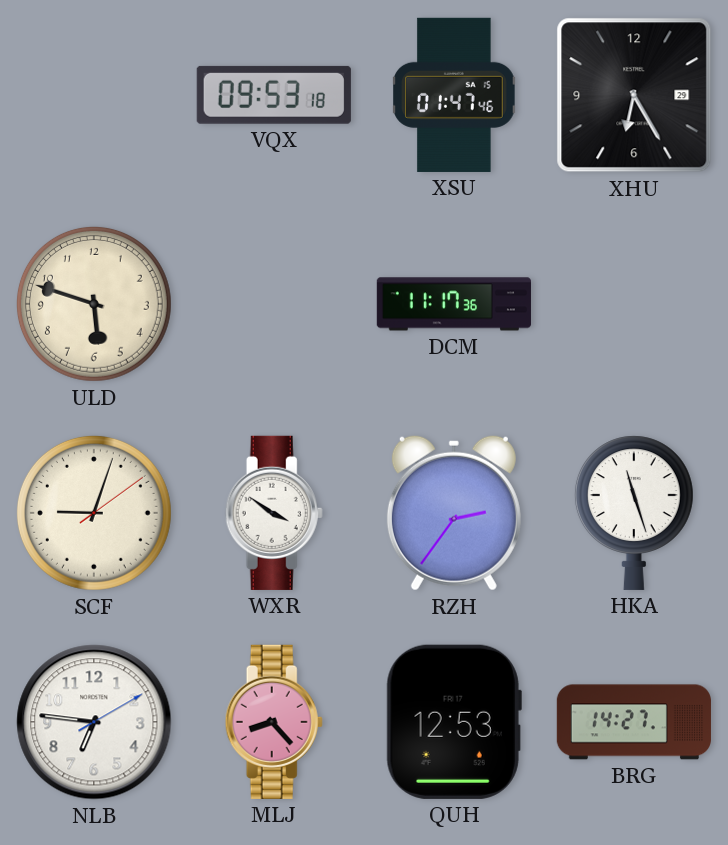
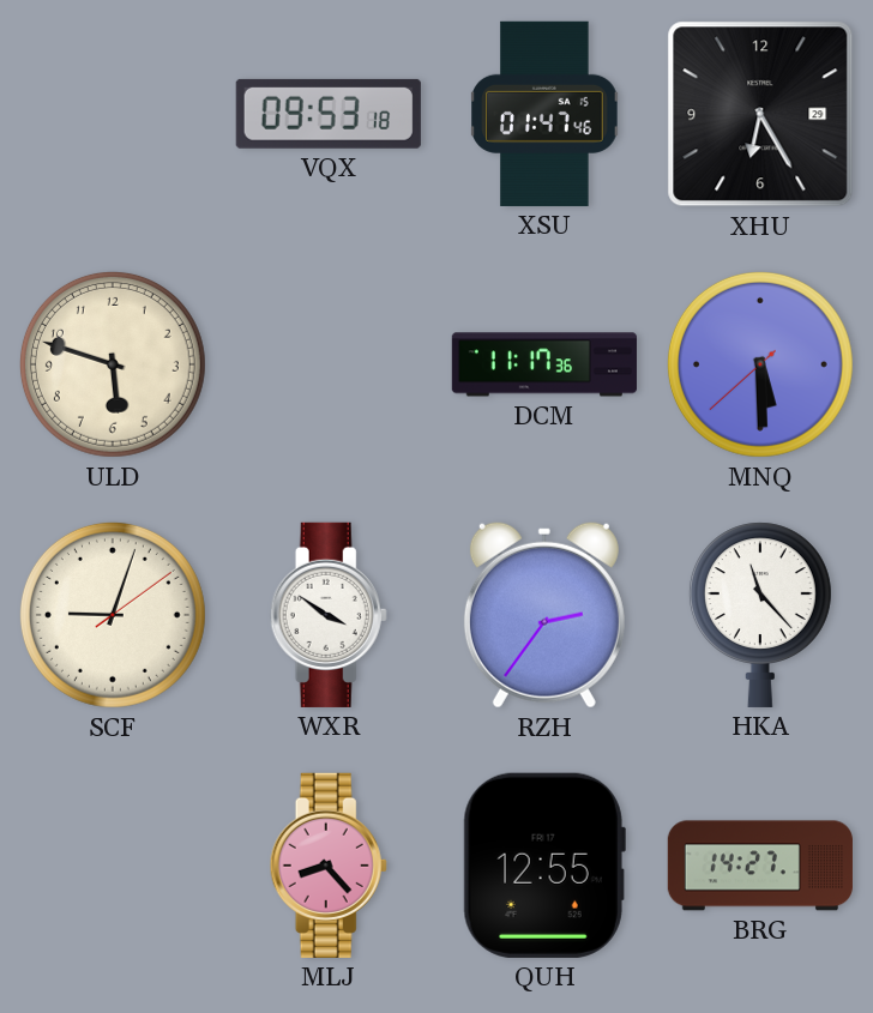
MNQ: none -> 5:29 (760, 364)
HKA: 11:27 -> 11:23 (760, 615)
NLB: 6:46 -> none (94, 722)
QUH: 12:53 -> 12:55 (544, 866)
